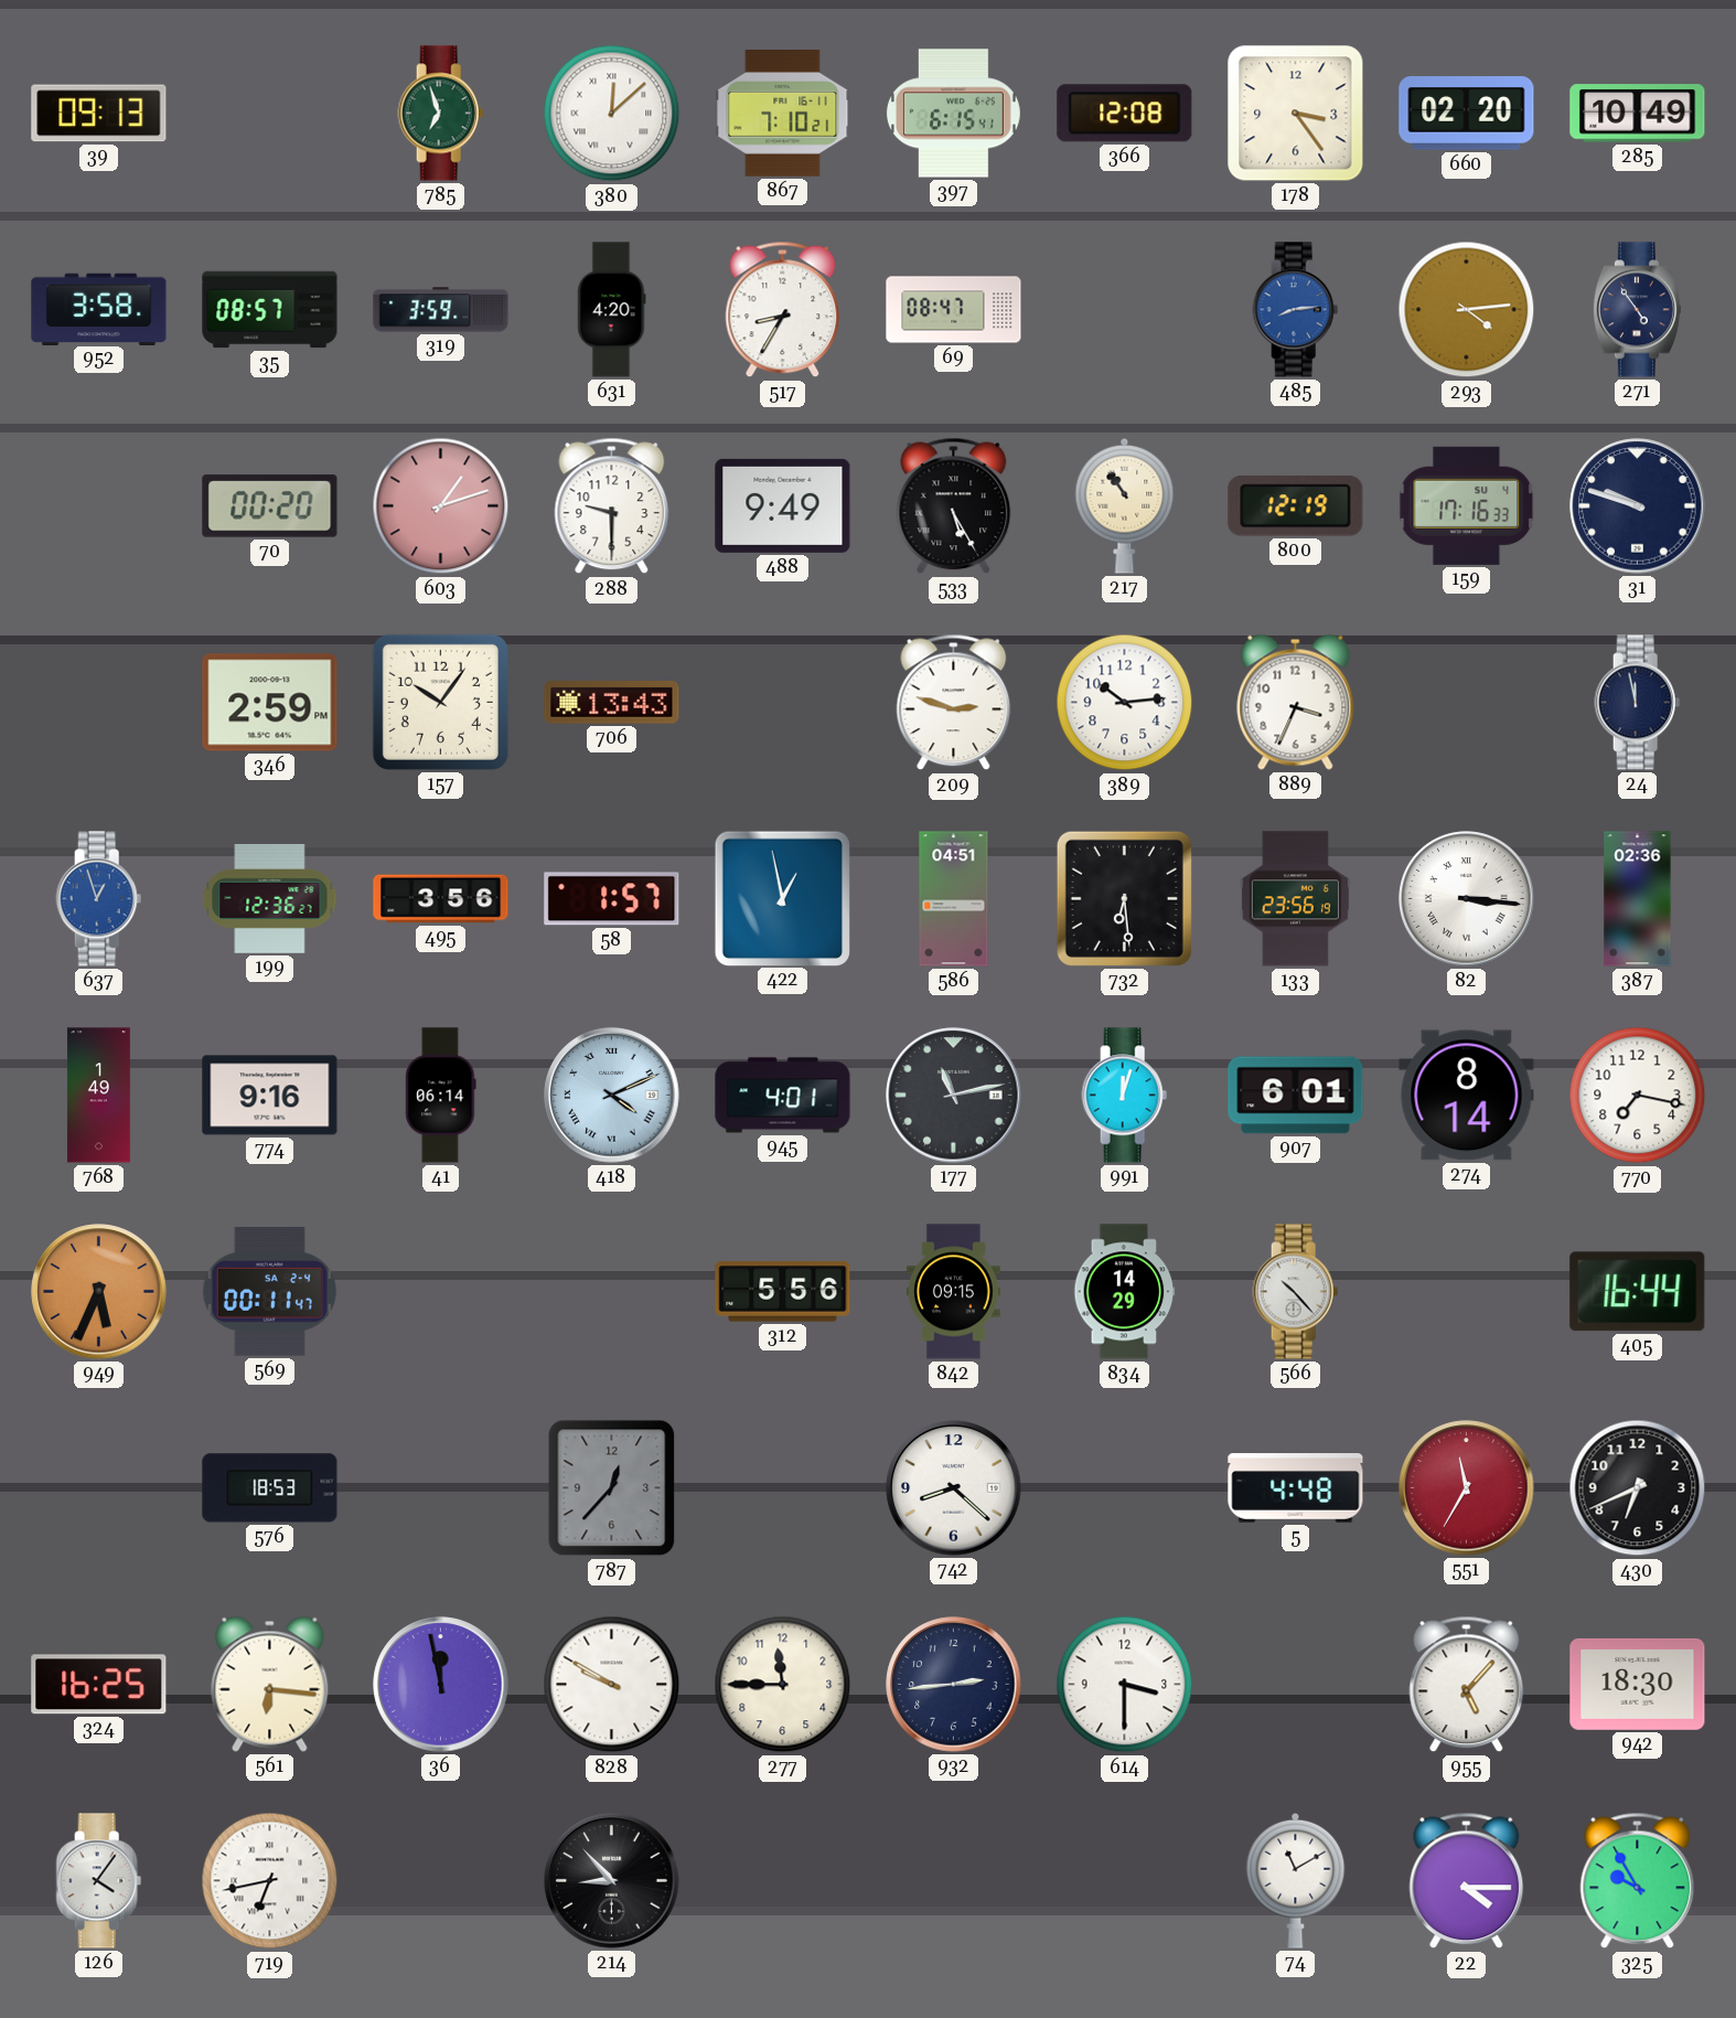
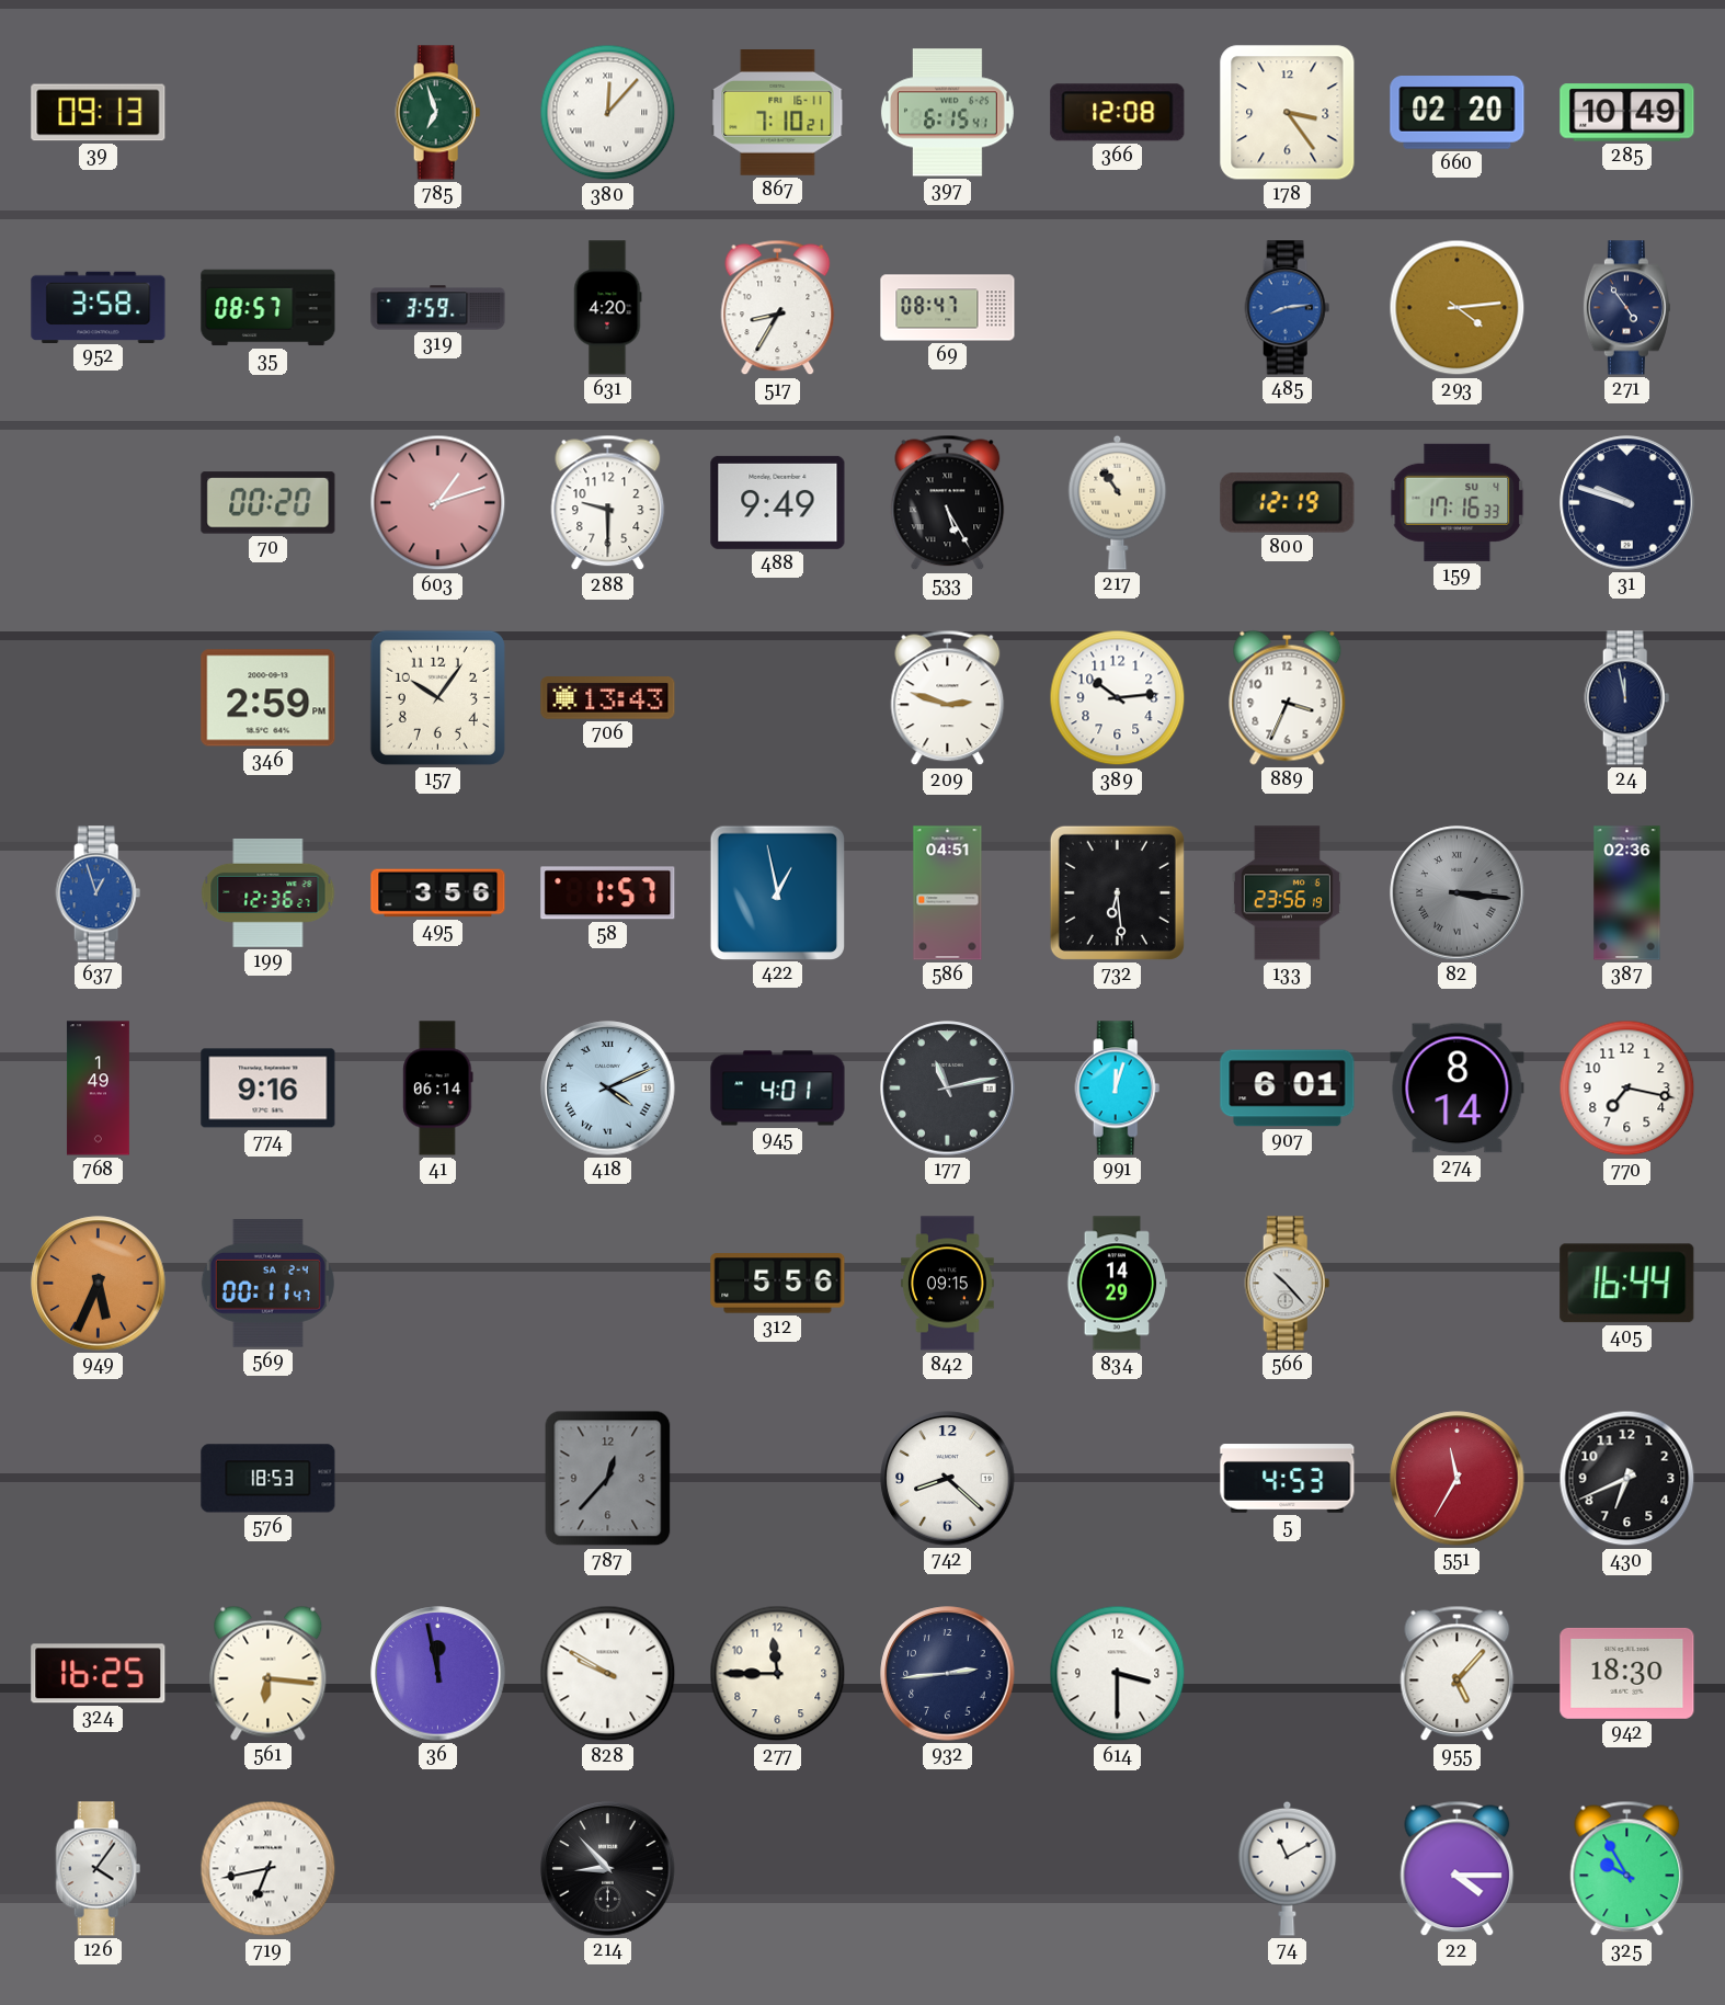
380: 12:08 -> 12:07 (608, 113)
82 dial: white -> grey (1458, 893)
5: 4:48 -> 4:53 (1288, 1479)
